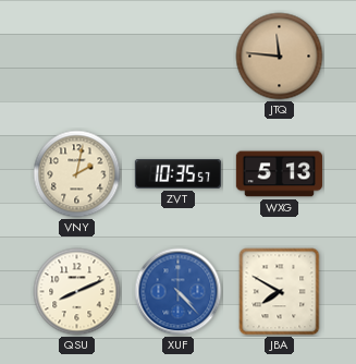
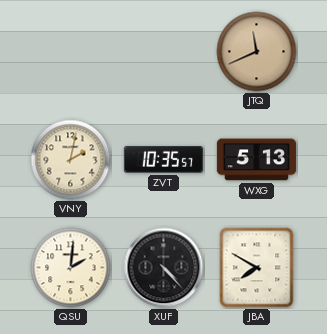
JTQ: 11:46 -> 11:41 (257, 52)
QSU: 8:11 -> 2:01 (71, 268)
XUF dial: blue -> black (164, 268)
